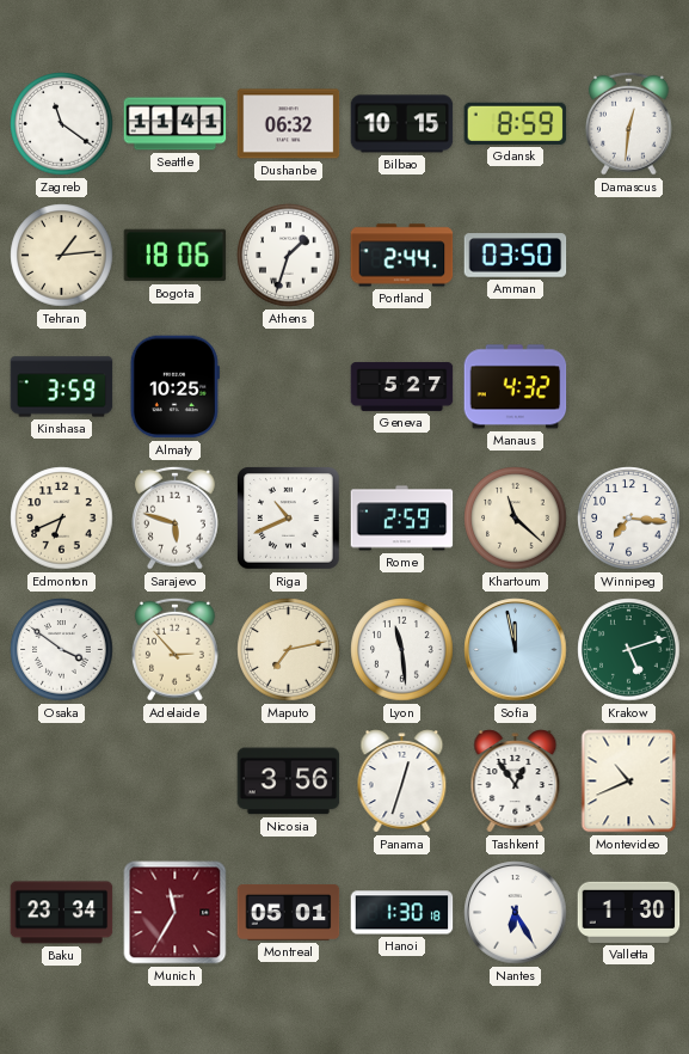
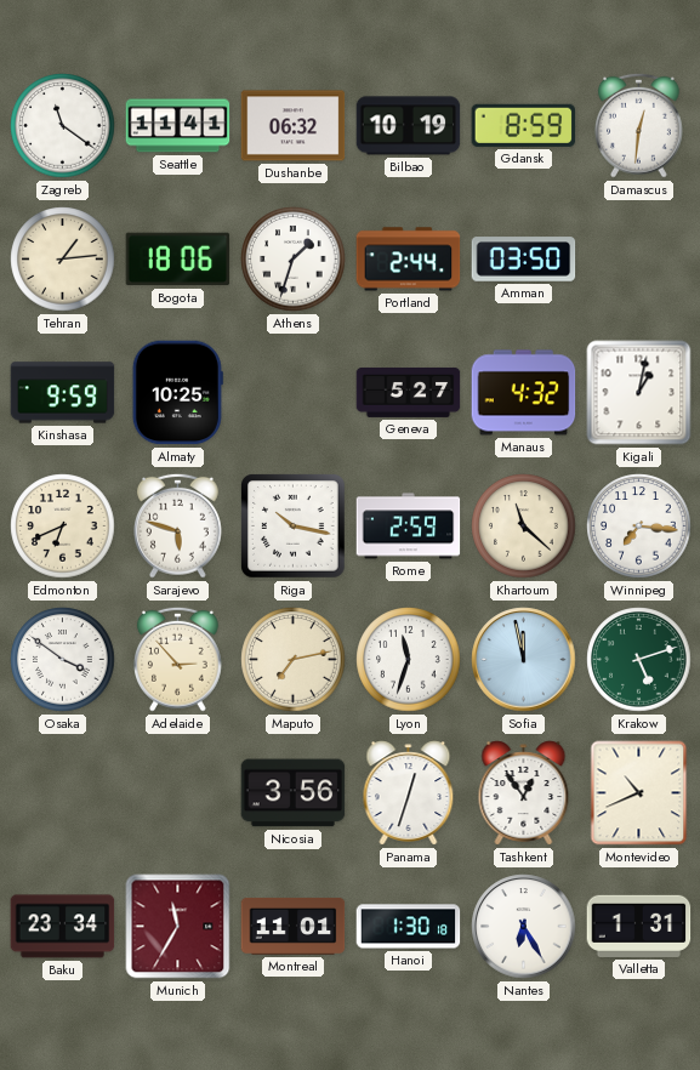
Bilbao: 10:15 -> 10:19 (409, 126)
Kinshasa: 3:59 -> 9:59 (63, 393)
Kigali: none -> 1:02 (639, 393)
Riga: 10:41 -> 10:17 (294, 527)
Lyon: 11:29 -> 11:33 (409, 660)
Montreal: 05:01 -> 11:01 (294, 926)
Valletta: 1:30 -> 1:31 (639, 926)
